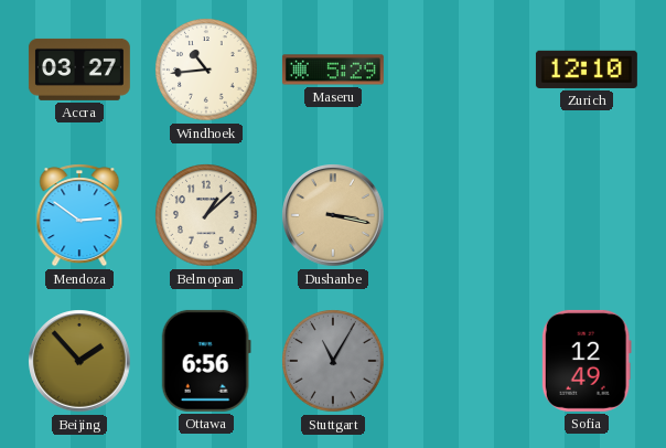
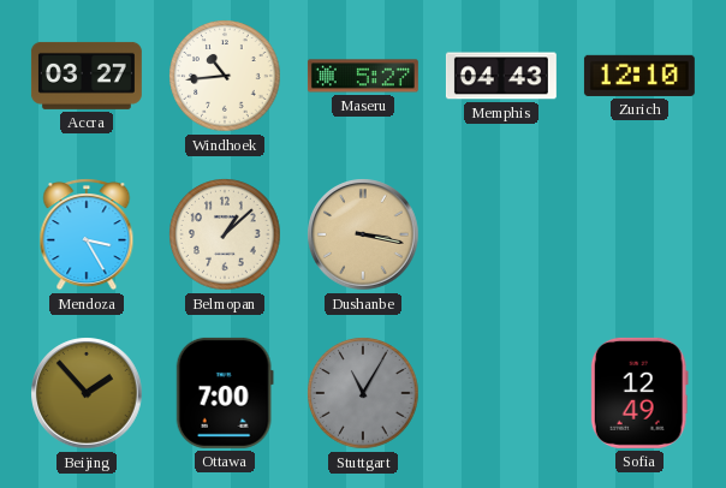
Maseru: 5:29 -> 5:27 (363, 76)
Memphis: none -> 04:43 (501, 76)
Mendoza: 2:51 -> 3:25 (87, 234)
Ottawa: 6:56 -> 7:00 (225, 393)
